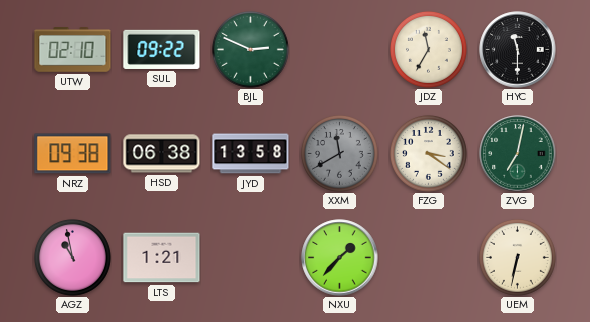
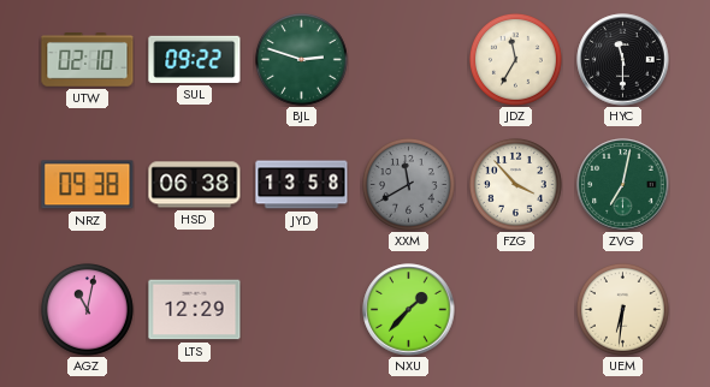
BJL: 2:49 -> 2:48 (301, 59)
FZG: 3:21 -> 3:53 (515, 184)
AGZ: 10:58 -> 11:02 (87, 309)
LTS: 1:21 -> 12:29 (195, 310)
UEM: 6:32 -> 6:31 (622, 309)
